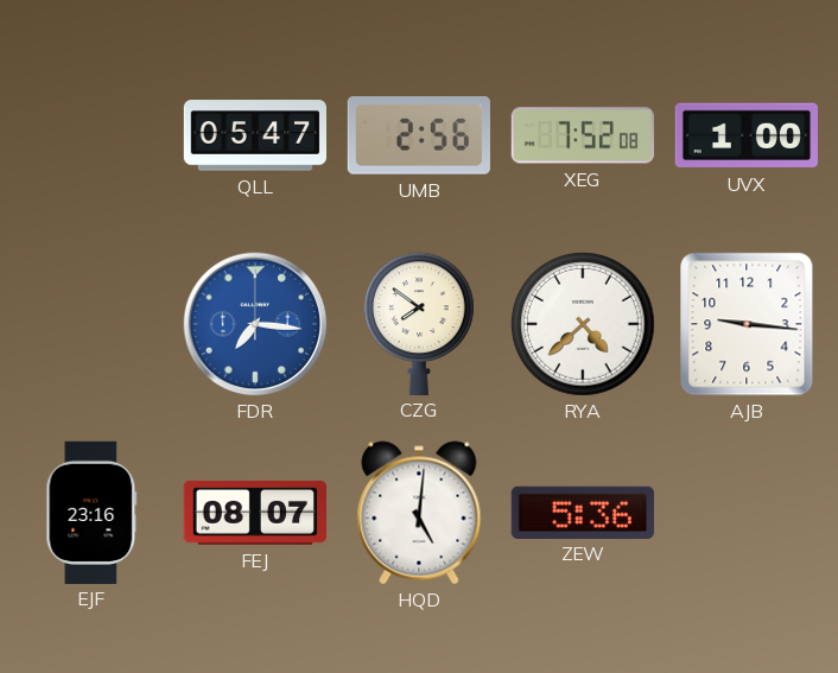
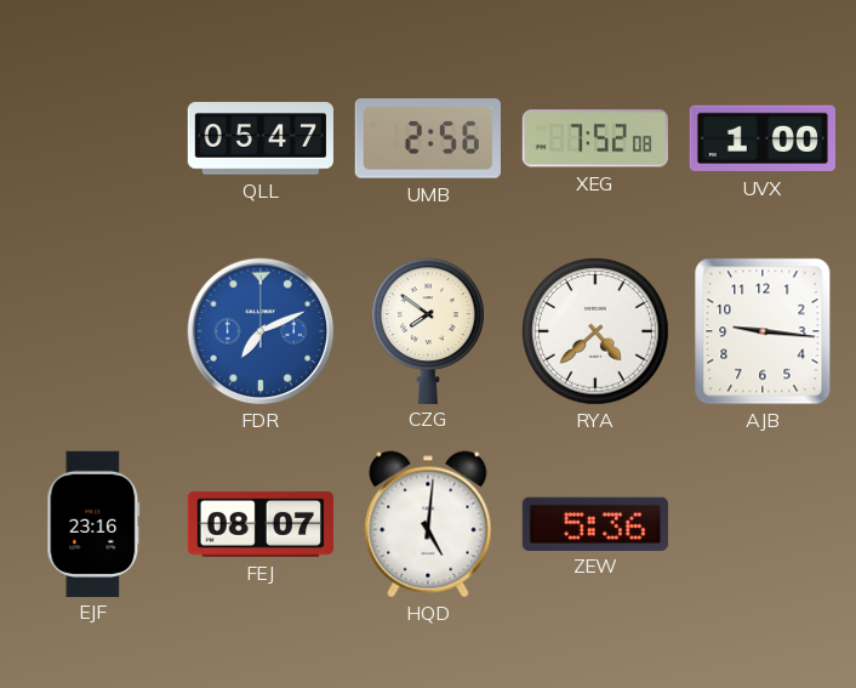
FDR: 7:16 -> 7:11 (261, 331)
